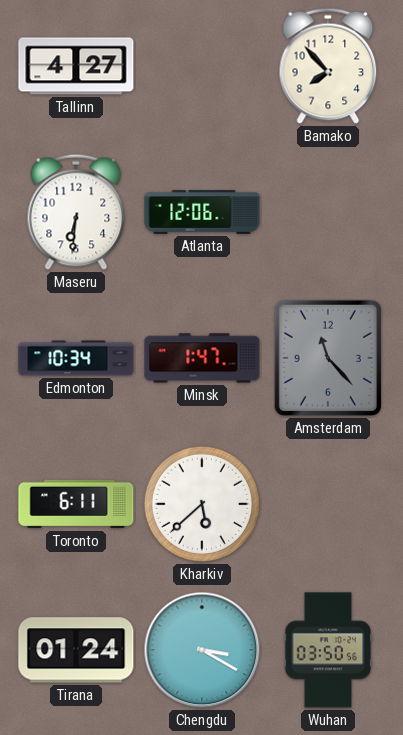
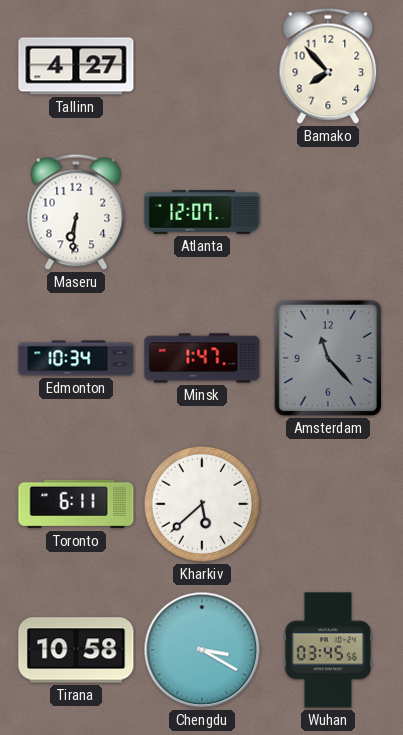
Atlanta: 12:06 -> 12:07 (202, 212)
Tirana: 01:24 -> 10:58 (76, 650)
Wuhan: 03:50 -> 03:45 (328, 650)
